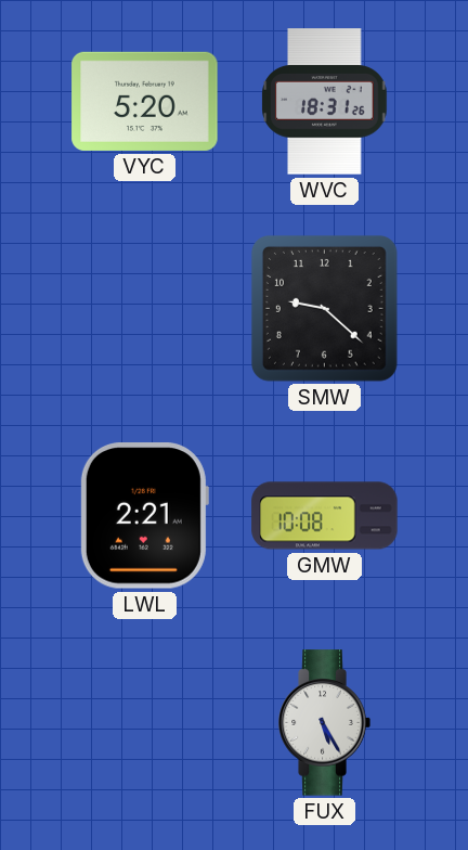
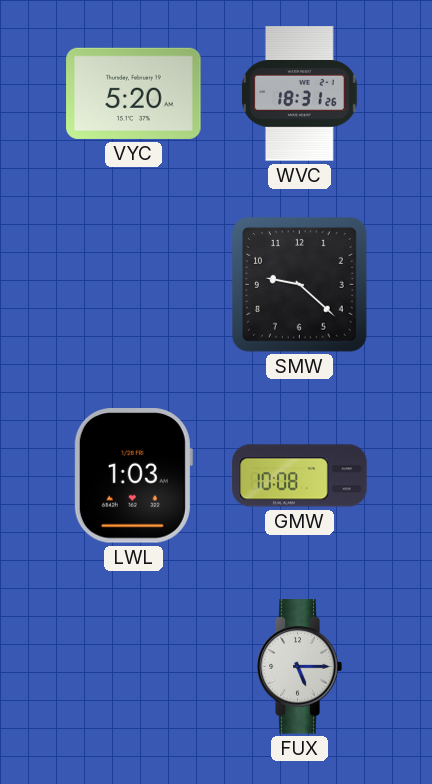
LWL: 2:21 -> 1:03 (133, 476)
FUX: 5:25 -> 5:15 (299, 667)
